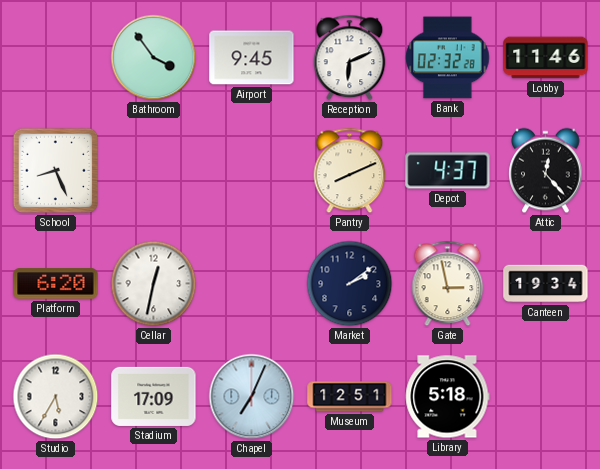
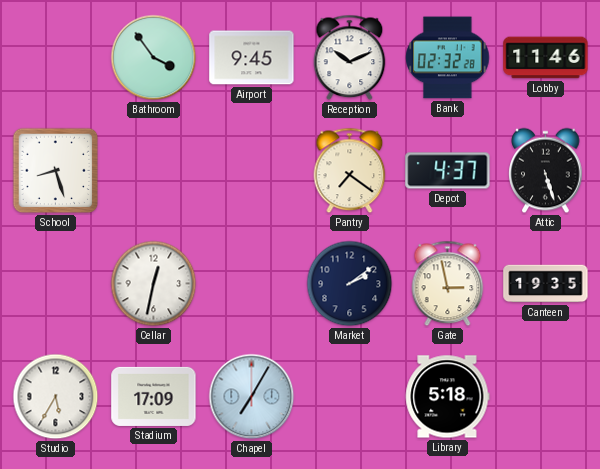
Reception: 6:11 -> 10:11 (350, 58)
School: 8:26 -> 8:27 (56, 171)
Pantry: 8:11 -> 7:21 (350, 171)
Attic: 12:23 -> 5:27 (546, 171)
Platform: 6:20 -> none (56, 284)
Canteen: 19:34 -> 19:35 (546, 284)
Chapel: 7:04 -> 7:05 (252, 397)
Museum: 12:51 -> none (350, 397)
